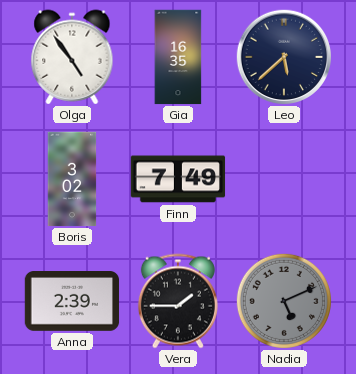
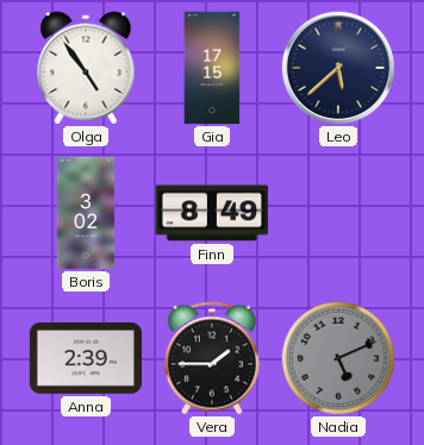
Gia: 16:35 -> 17:15 (212, 68)
Finn: 7:49 -> 8:49 (212, 213)
